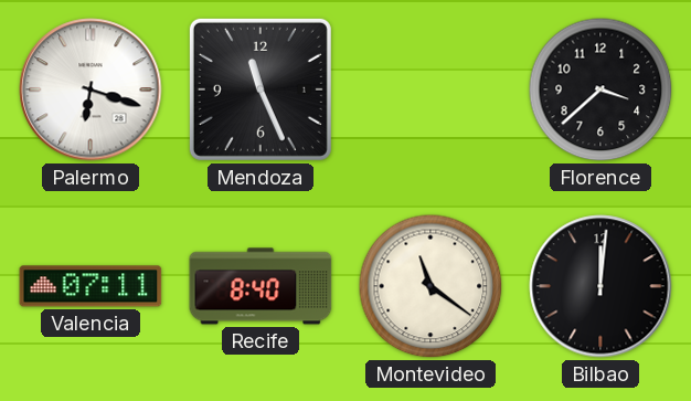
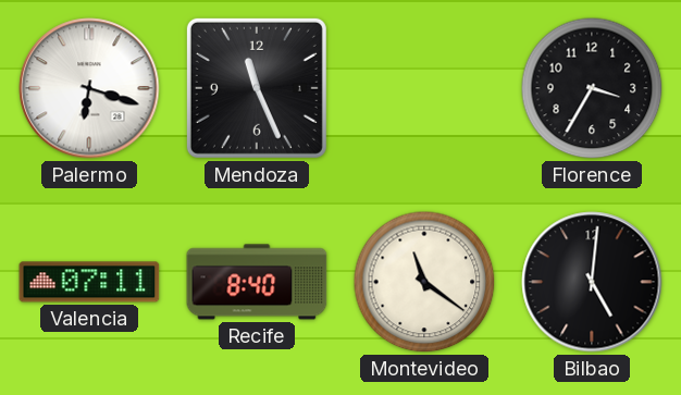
Florence: 3:38 -> 3:35 (592, 88)
Bilbao: 12:01 -> 5:01 (592, 282)
